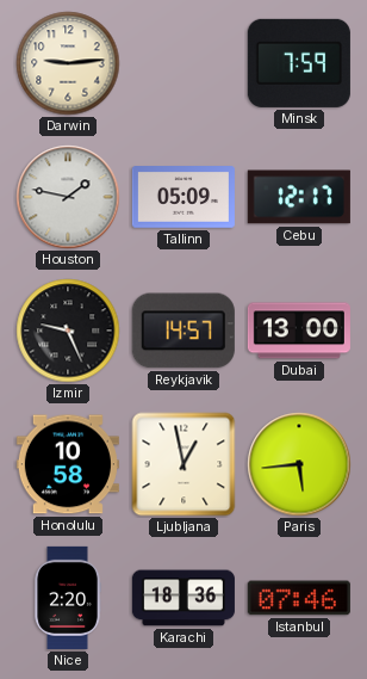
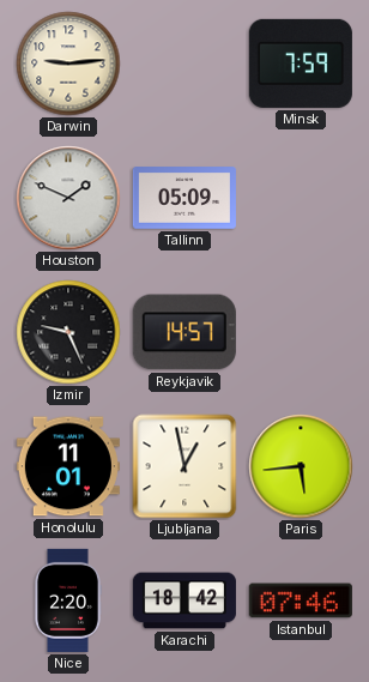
Houston: 1:47 -> 1:49 (68, 198)
Cebu: 12:17 -> none (299, 197)
Dubai: 13:00 -> none (299, 331)
Honolulu: 10:58 -> 11:01 (68, 466)
Karachi: 18:36 -> 18:42 (184, 600)
